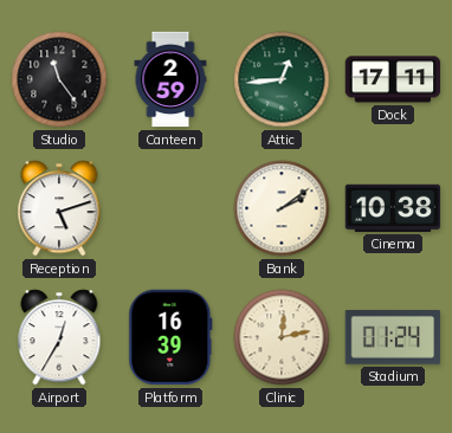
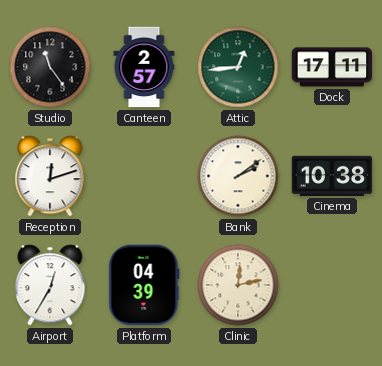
Canteen: 2:59 -> 2:57 (144, 67)
Reception: 5:12 -> 12:12 (50, 176)
Platform: 16:39 -> 04:39 (144, 285)
Stadium: 01:24 -> none (393, 338)
